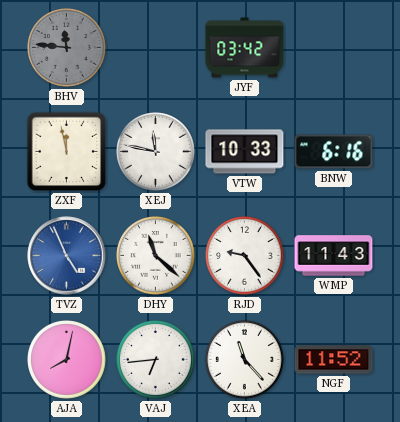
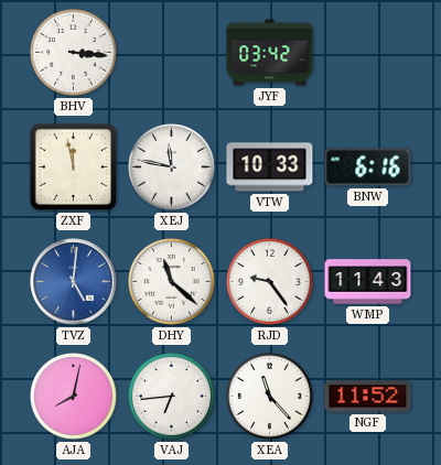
BHV: 11:46 -> 3:16 (74, 53)
BHV dial: grey -> white (74, 53)
TVZ: 4:56 -> 5:01 (74, 282)
